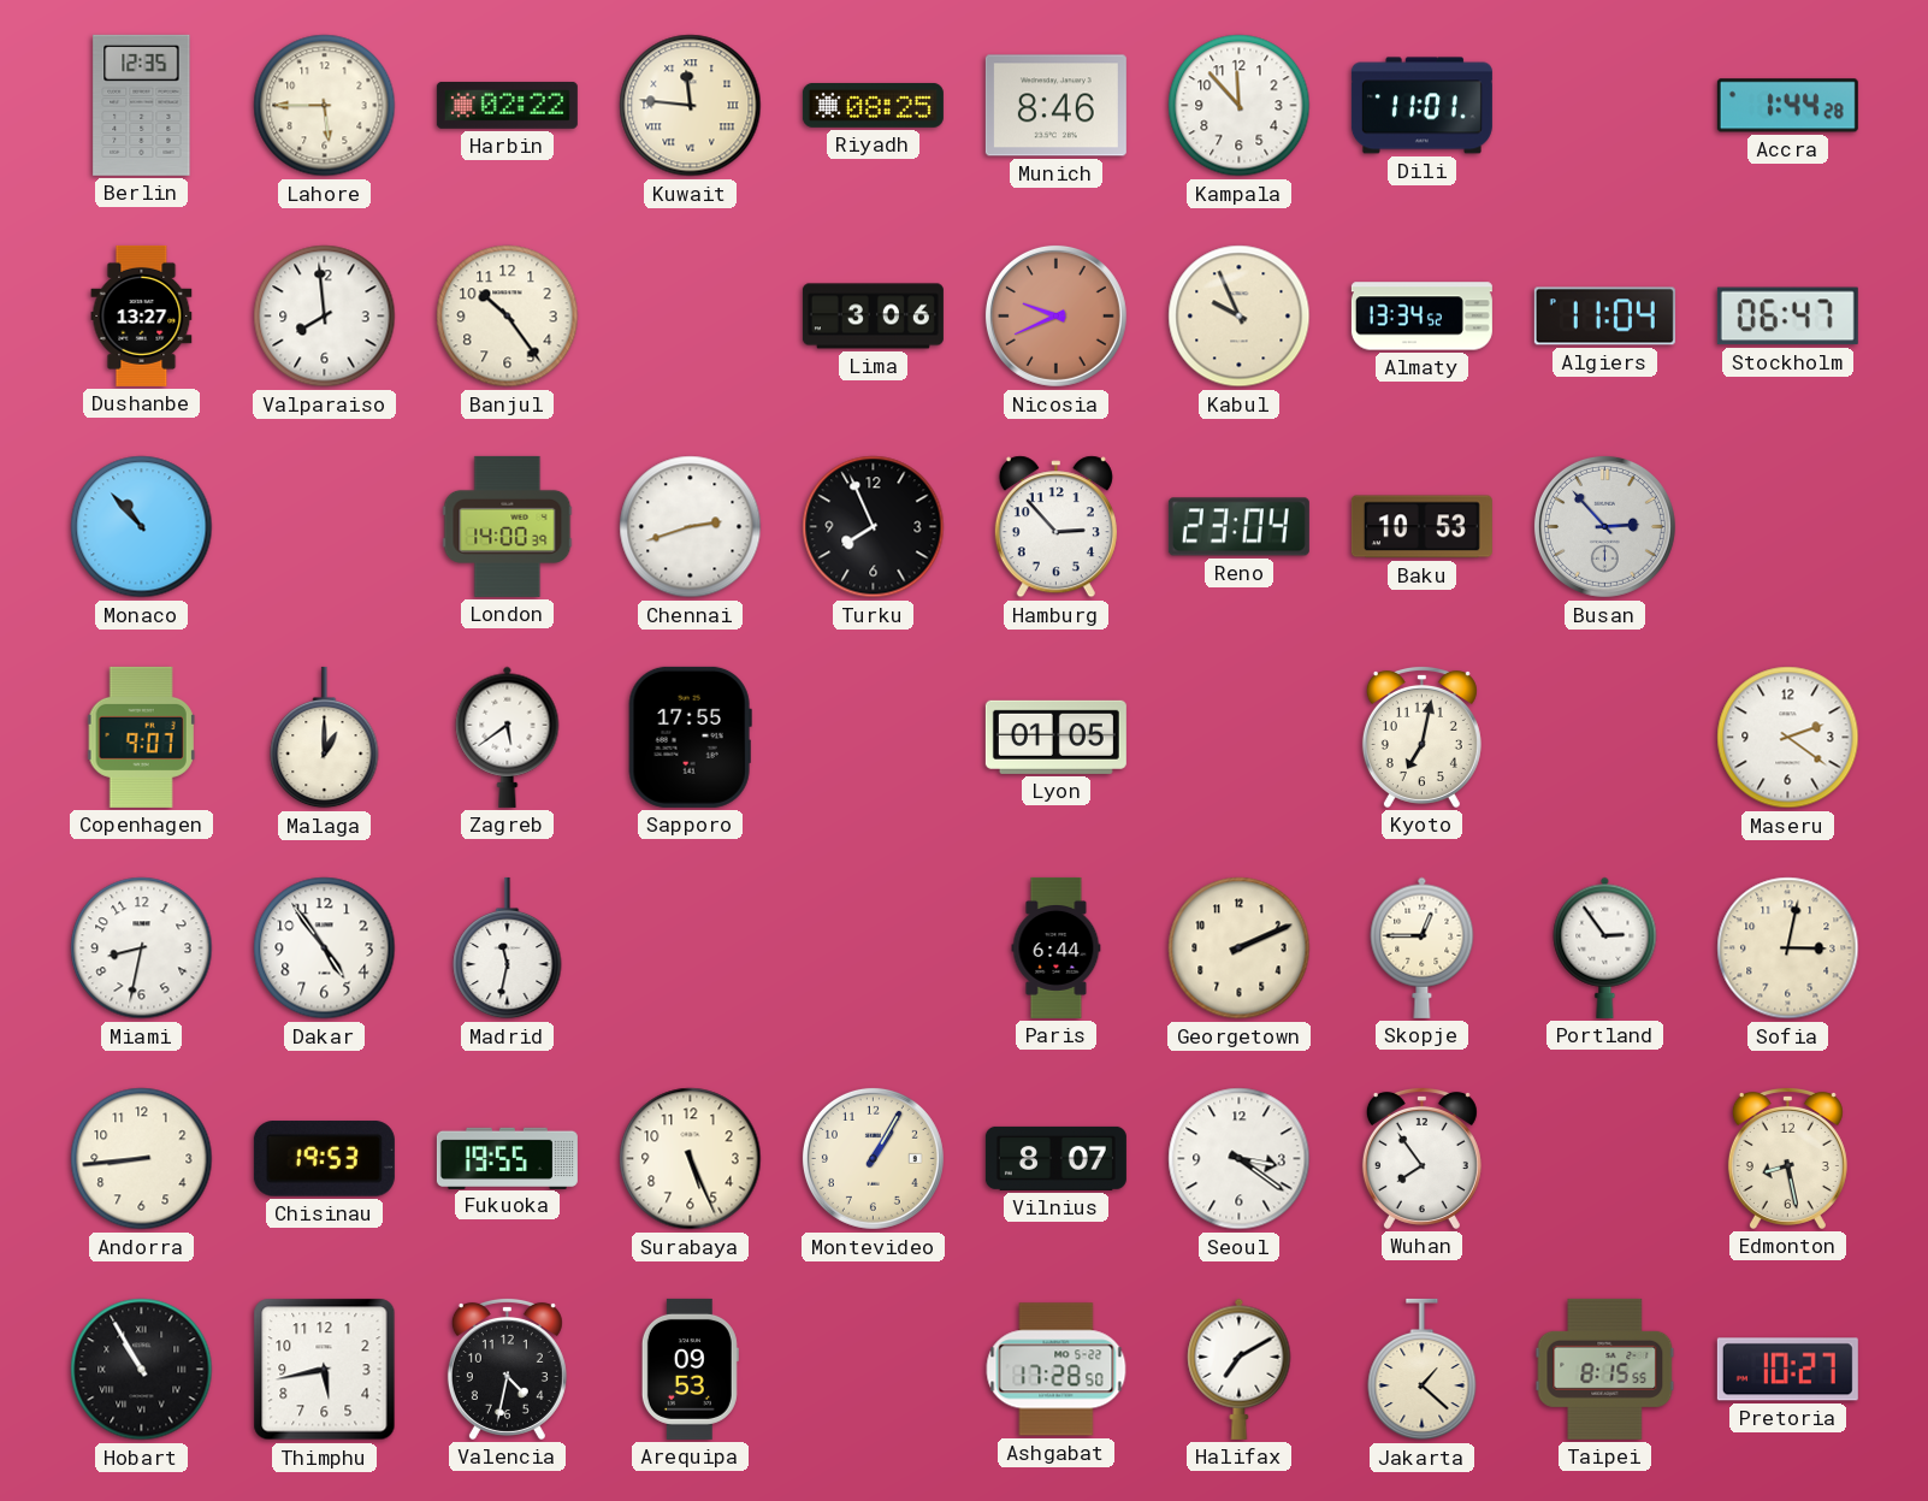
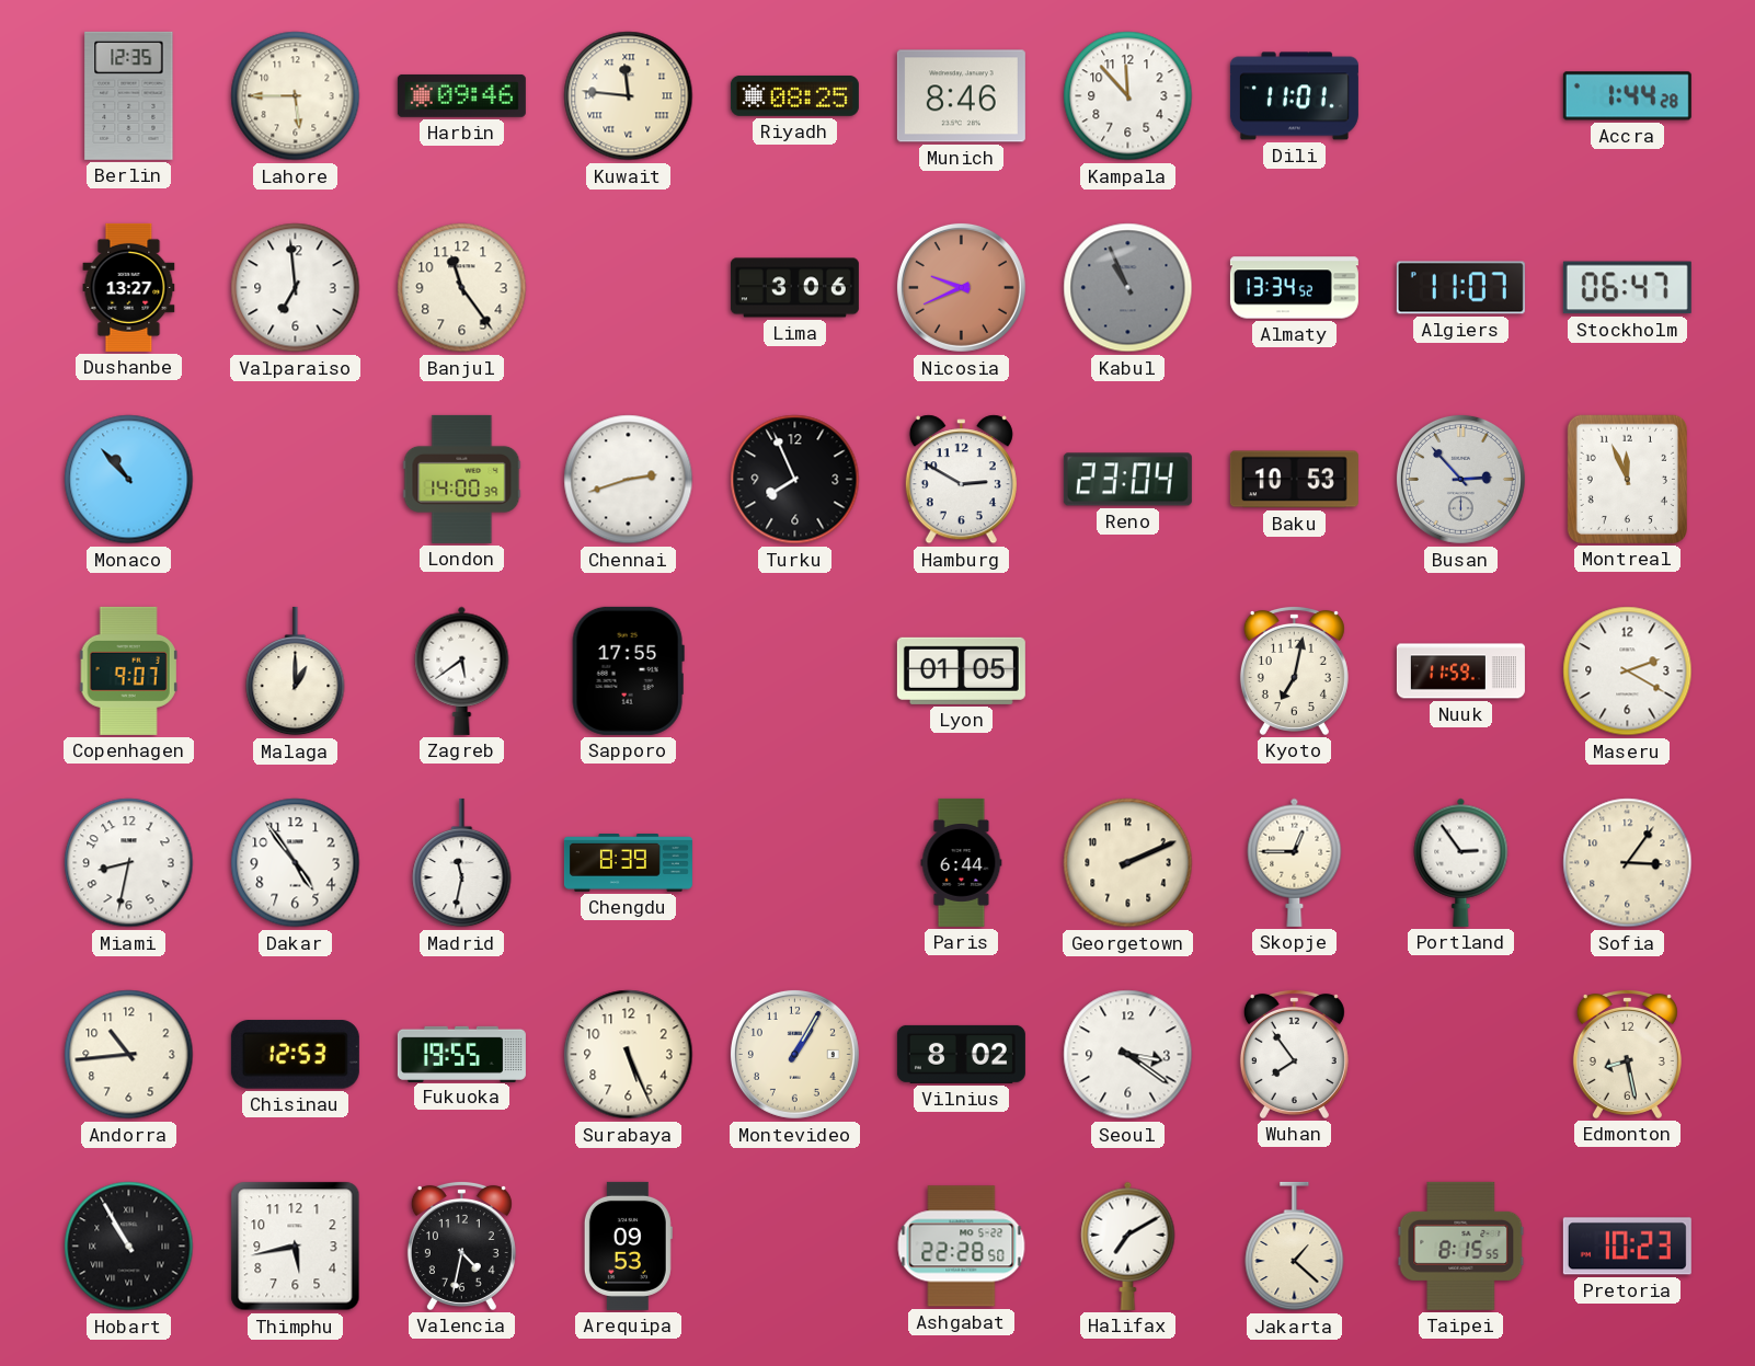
Harbin: 02:22 -> 09:46 (461, 95)
Valparaiso: 7:59 -> 6:59 (296, 288)
Banjul: 10:24 -> 11:24 (462, 288)
Kabul: 9:56 -> 10:56 (1128, 288)
Kabul dial: cream -> grey (1128, 288)
Algiers: 11:04 -> 11:07 (1460, 288)
Hamburg: 2:53 -> 2:50 (961, 480)
Montreal: none -> 11:56 (1627, 479)
Nuuk: none -> 11:59 (1460, 671)
Maseru: 2:21 -> 2:20 (1628, 671)
Chengdu: none -> 8:39 (628, 863)
Sofia: 3:02 -> 3:06 (1628, 863)
Andorra: 8:44 -> 10:44 (129, 1055)
Chisinau: 19:53 -> 12:53 (295, 1055)
Vilnius: 8:07 -> 8:02 (961, 1054)
Ashgabat: 17:28 -> 22:28 (962, 1247)
Pretoria: 10:27 -> 10:23 (1627, 1247)
